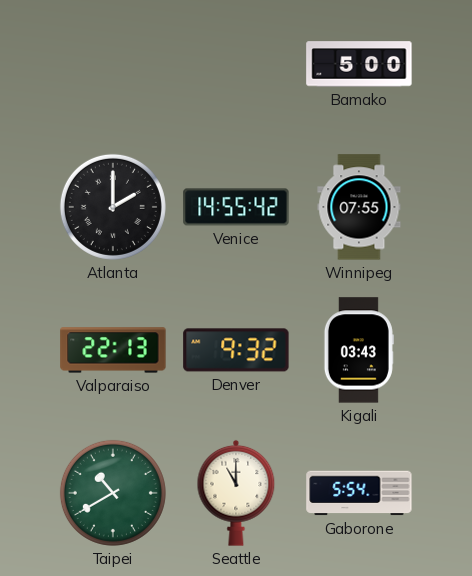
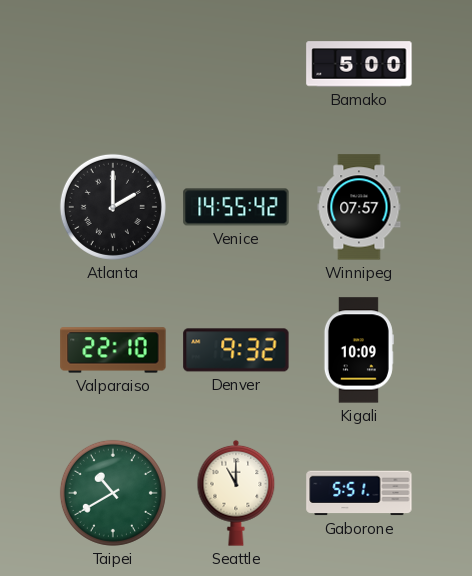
Winnipeg: 07:55 -> 07:57 (359, 207)
Valparaiso: 22:13 -> 22:10 (113, 350)
Kigali: 03:43 -> 10:09 (359, 350)
Gaborone: 5:54 -> 5:51 (359, 493)
